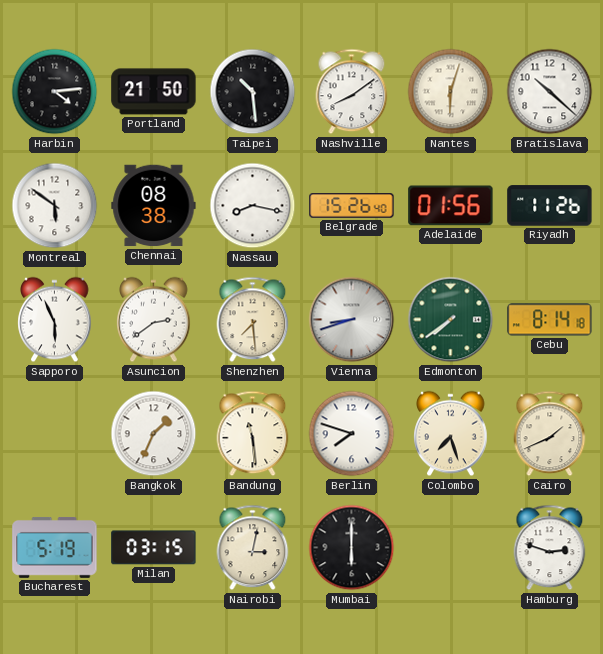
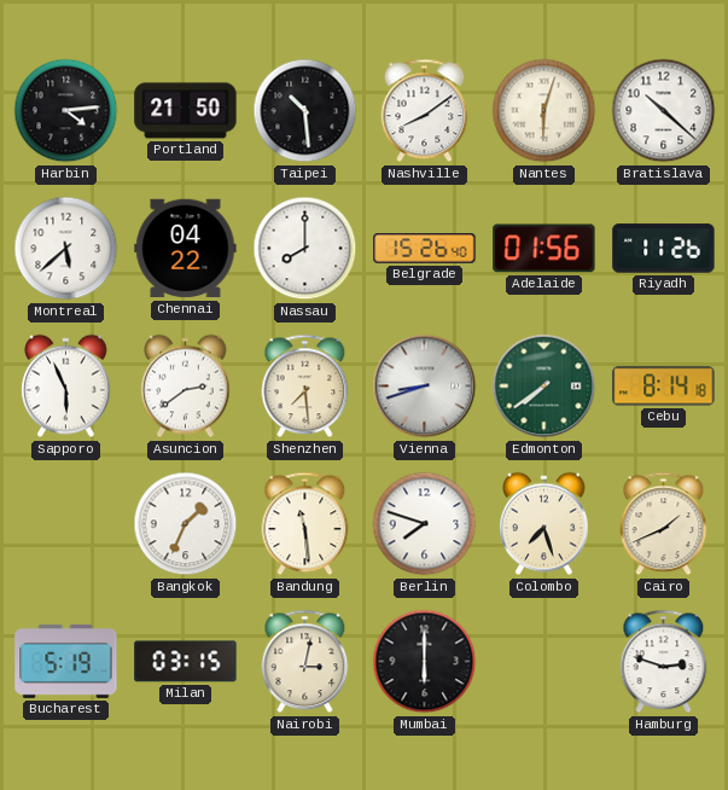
Montreal: 5:51 -> 5:38 (66, 249)
Chennai: 08:38 -> 04:22 (186, 249)
Nassau: 8:17 -> 8:00 (305, 249)
